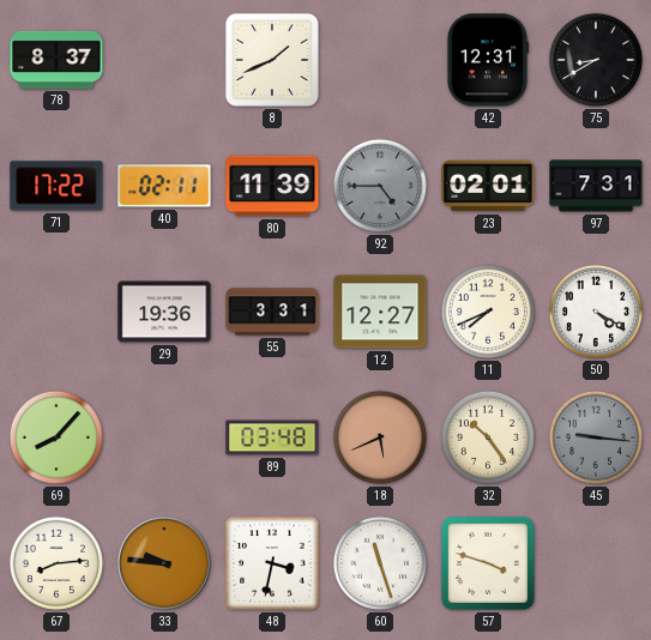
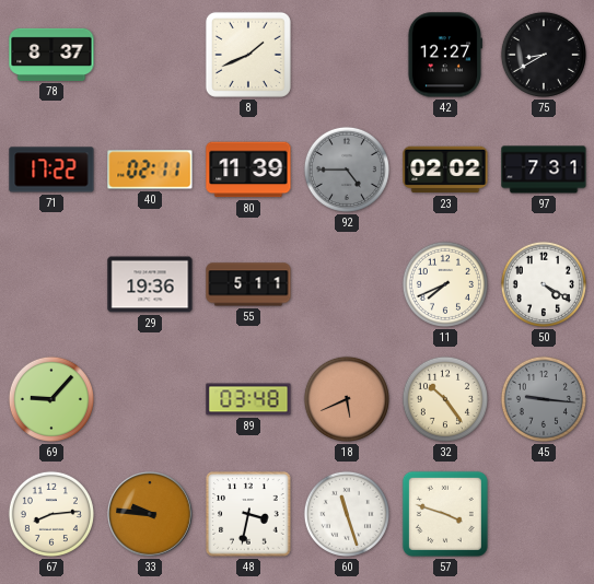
42: 12:31 -> 12:27 (444, 55)
23: 02:01 -> 02:02 (445, 170)
55: 3:31 -> 5:11 (248, 284)
12: 12:27 -> none (380, 312)
69: 8:07 -> 9:07 (51, 399)
